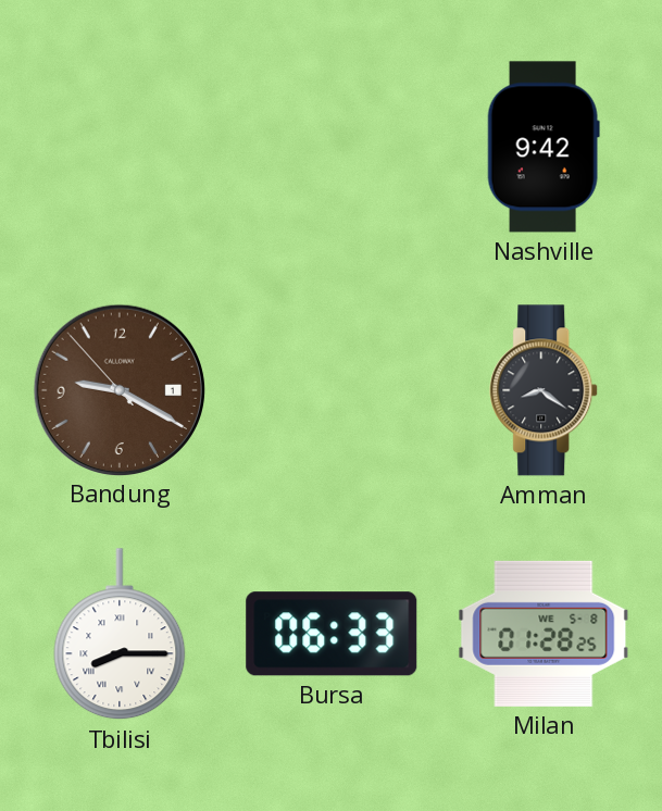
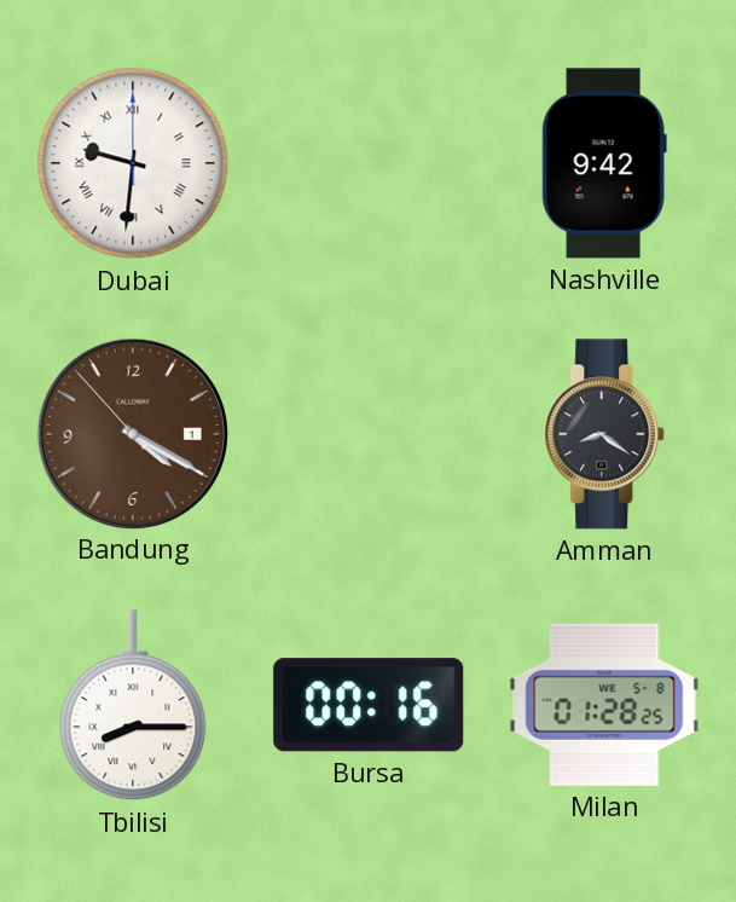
Dubai: none -> 9:31 (133, 163)
Bandung: 9:19 -> 4:19 (132, 433)
Bursa: 06:33 -> 00:16 (369, 705)
